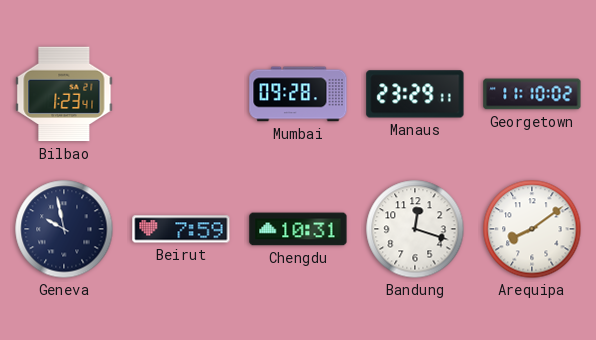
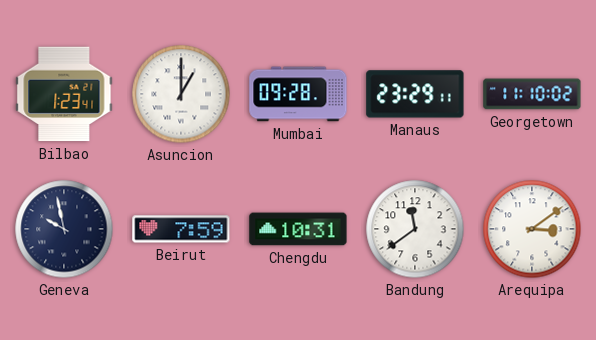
Asuncion: none -> 1:00 (181, 94)
Bandung: 12:18 -> 11:39 (415, 229)
Arequipa: 8:09 -> 3:09 (532, 229)
